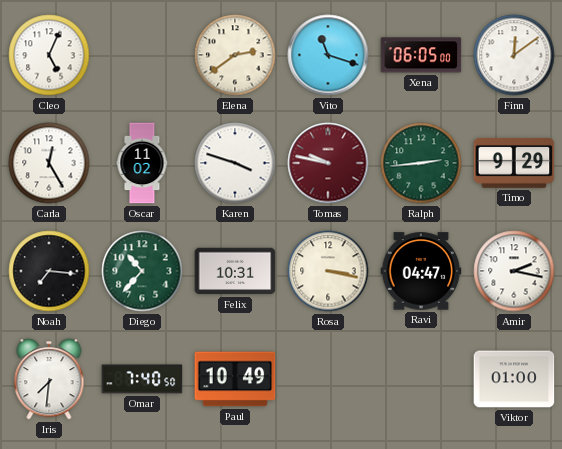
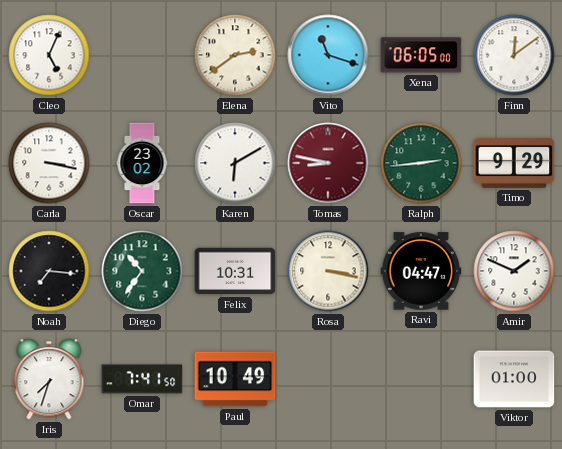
Carla: 12:25 -> 3:17 (49, 163)
Oscar: 11:02 -> 23:02 (142, 163)
Karen: 3:48 -> 6:10 (235, 163)
Tomas: 9:47 -> 8:47 (328, 163)
Diego: 10:37 -> 10:36 (142, 271)
Amir: 2:17 -> 1:49 (514, 271)
Iris: 7:31 -> 7:33 (49, 379)
Omar: 7:40 -> 7:41 (142, 379)
